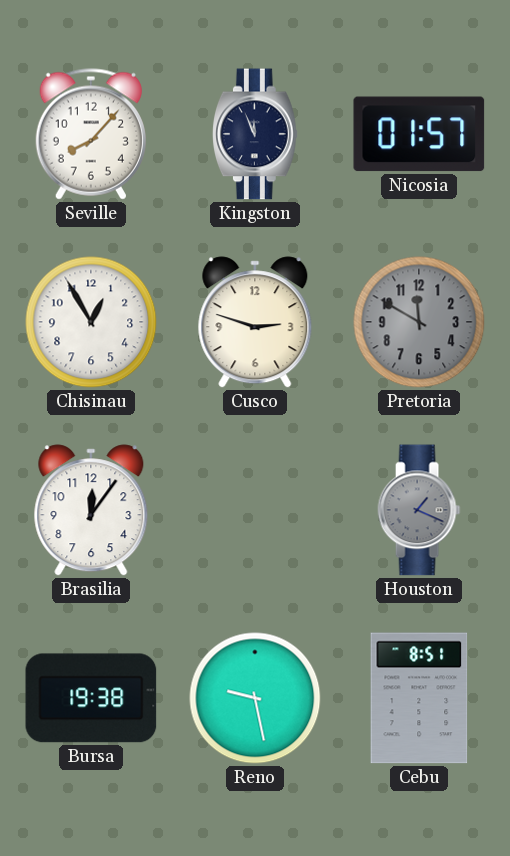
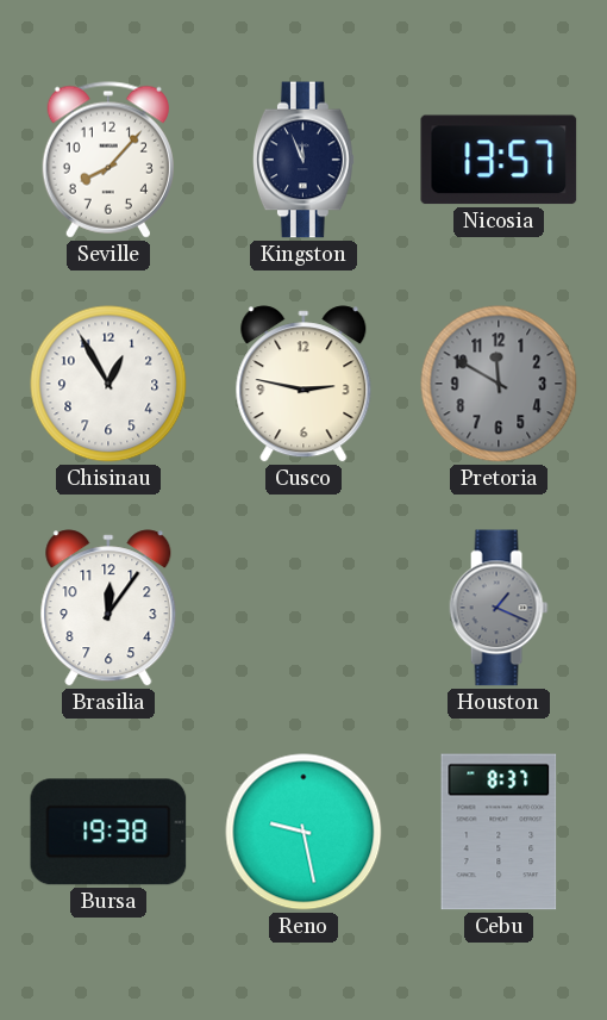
Nicosia: 01:57 -> 13:57 (499, 160)
Cusco: 2:48 -> 2:47 (303, 384)
Cebu: 8:51 -> 8:37 (499, 832)
